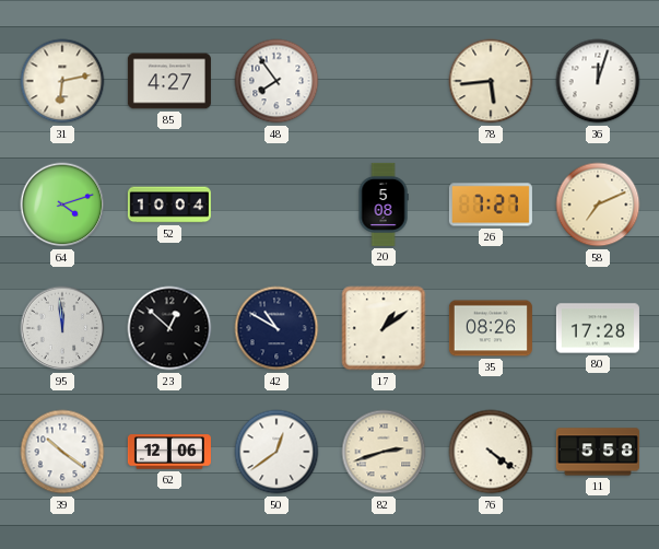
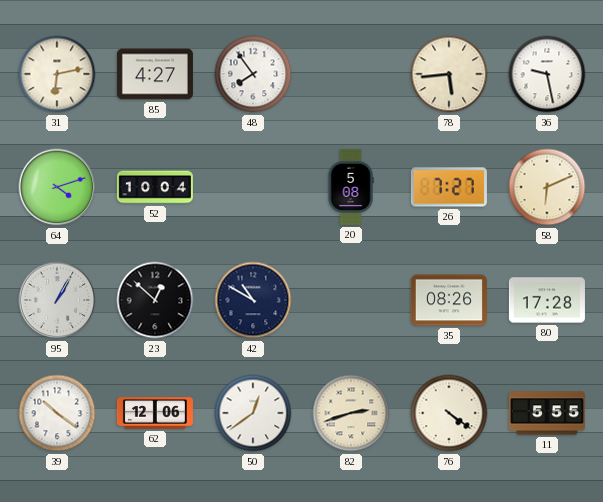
36: 12:03 -> 9:28 (547, 74)
58: 7:11 -> 6:11 (547, 187)
95: 11:59 -> 1:05 (57, 300)
17: 1:09 -> none (384, 328)
11: 5:58 -> 5:55 (547, 413)
